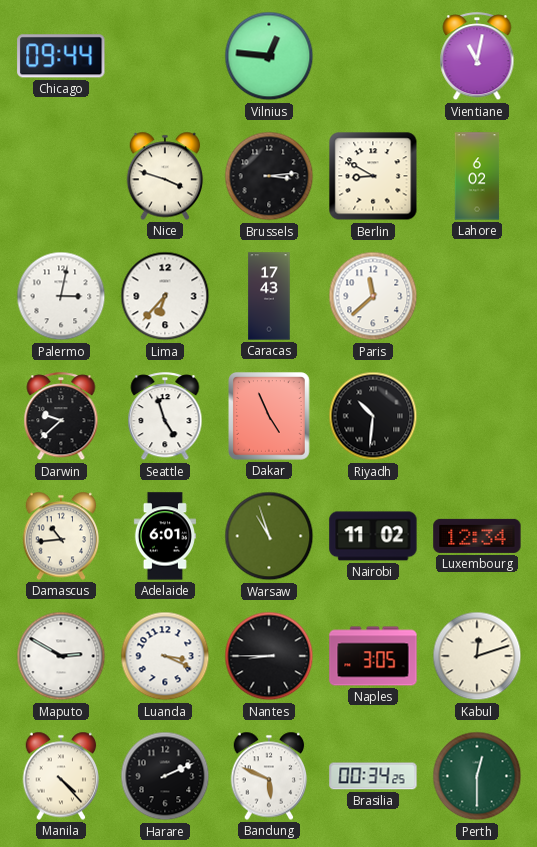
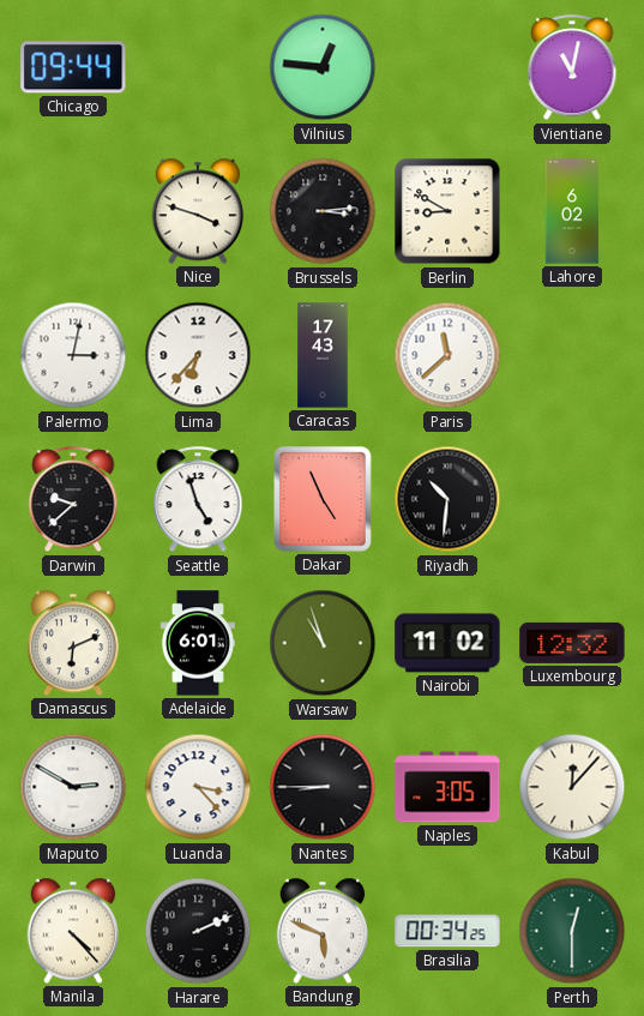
Damascus: 10:44 -> 6:11 (73, 643)
Luxembourg: 12:34 -> 12:32 (572, 643)
Luanda: 3:19 -> 3:23 (198, 787)
Kabul: 12:12 -> 12:07 (572, 787)
